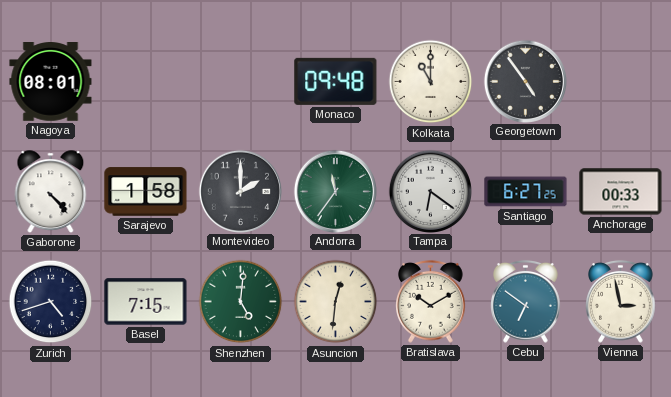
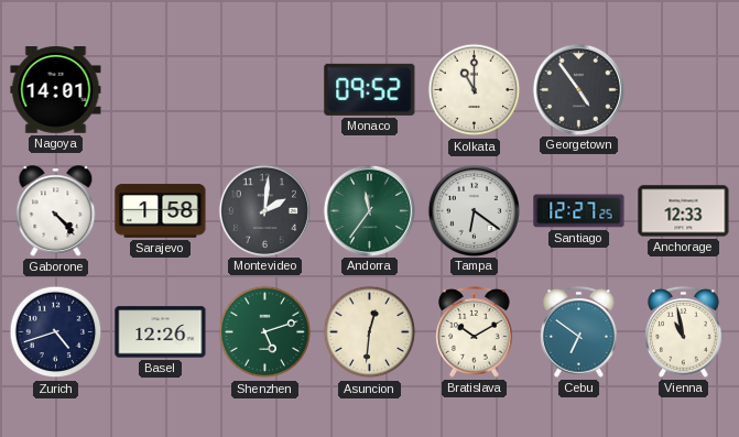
Nagoya: 08:01 -> 14:01 (56, 90)
Monaco: 09:48 -> 09:52 (370, 89)
Montevideo: 2:00 -> 2:01 (264, 210)
Santiago: 6:27 -> 12:27 (579, 211)
Anchorage: 00:33 -> 12:33 (684, 211)
Basel: 7:15 -> 12:26 (161, 332)
Shenzhen: 5:01 -> 5:12 (265, 332)
Vienna: 2:58 -> 10:58 (684, 331)
